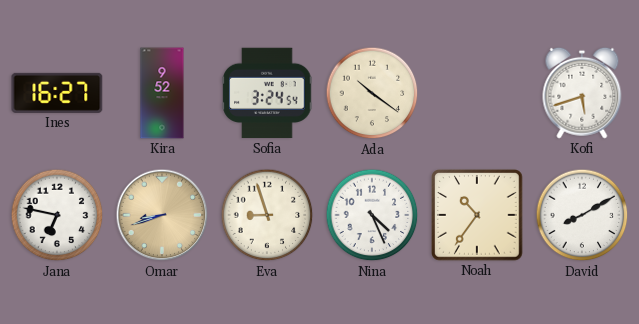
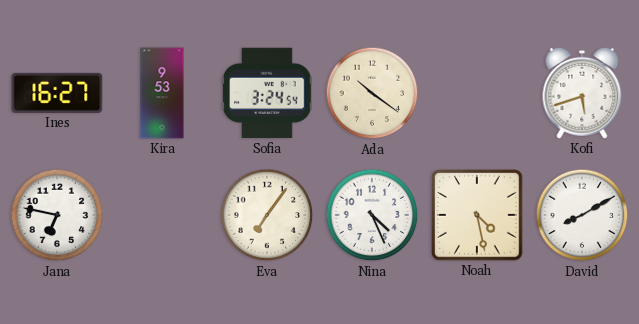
Kira: 9:52 -> 9:53 (162, 93)
Omar: 8:42 -> none (162, 215)
Eva: 8:57 -> 7:06 (267, 215)
Noah: 10:36 -> 4:28 (477, 215)
